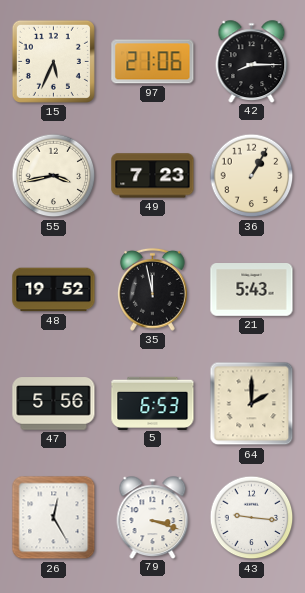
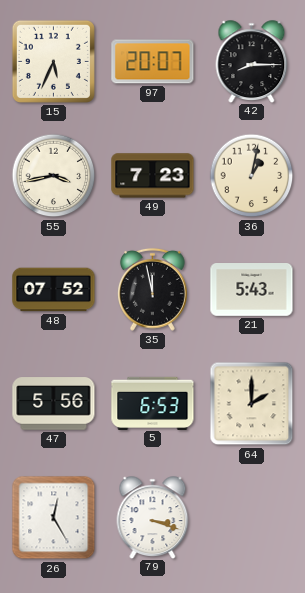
97: 21:06 -> 20:07 (153, 62)
36: 1:05 -> 1:02 (252, 176)
48: 19:52 -> 07:52 (54, 290)
43: 9:16 -> none (252, 518)
